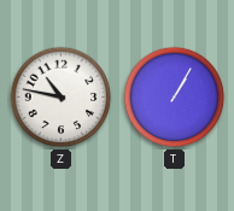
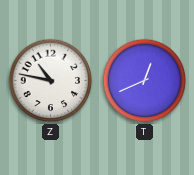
T: 1:05 -> 12:41 (145, 81)
